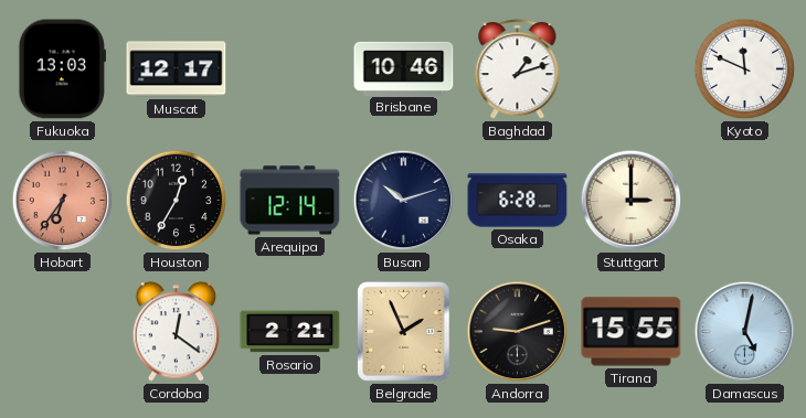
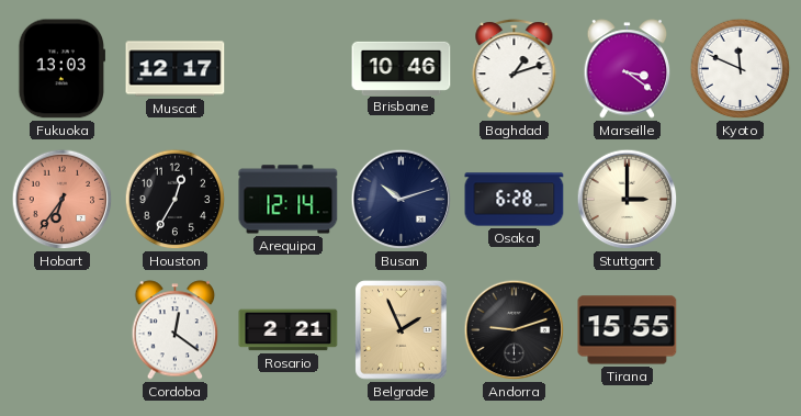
Marseille: none -> 3:21 (628, 69)
Damascus: 5:02 -> none (745, 332)
